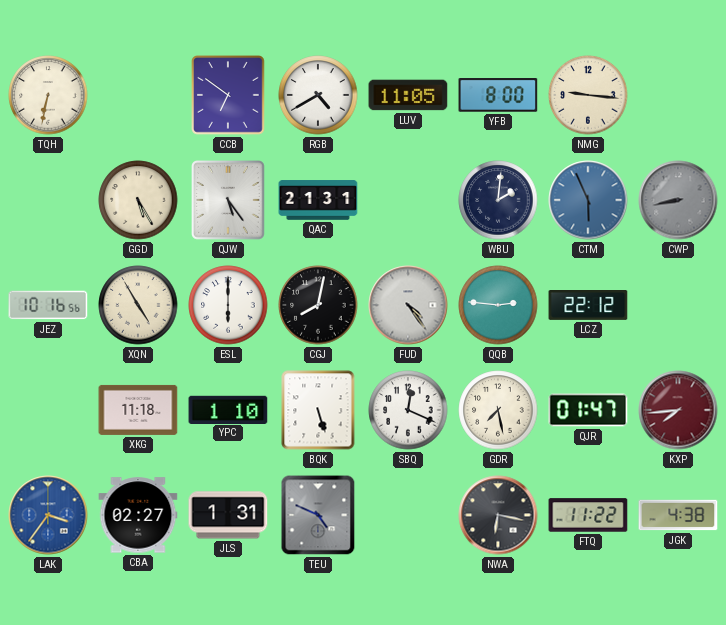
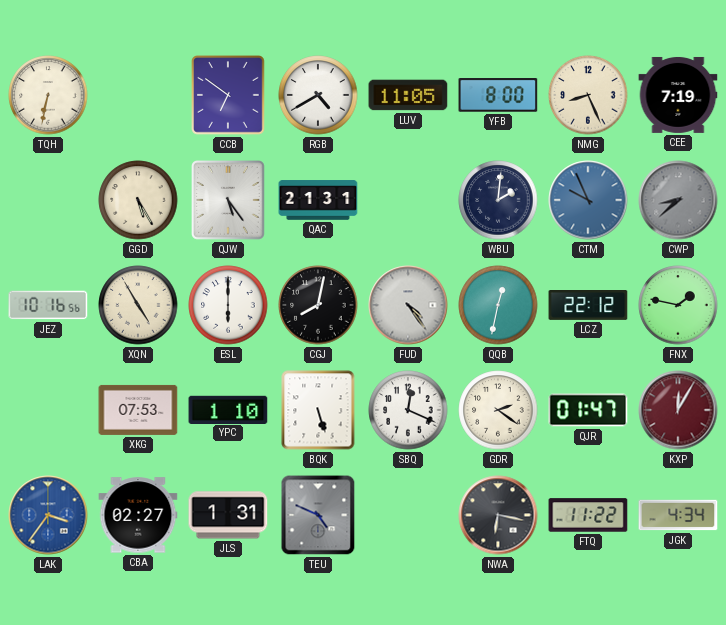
NMG: 9:16 -> 8:26 (588, 95)
CEE: none -> 7:19 (678, 95)
CTM: 5:56 -> 9:56 (588, 200)
CWP: 8:43 -> 8:38 (678, 200)
QQB: 2:46 -> 12:32 (498, 305)
FNX: none -> 1:47 (678, 305)
XKG: 11:18 -> 07:53 (138, 410)
GDR: 7:28 -> 2:21 (498, 410)
KXP: 7:44 -> 12:05 (678, 410)
JGK: 4:38 -> 4:34 (678, 515)
